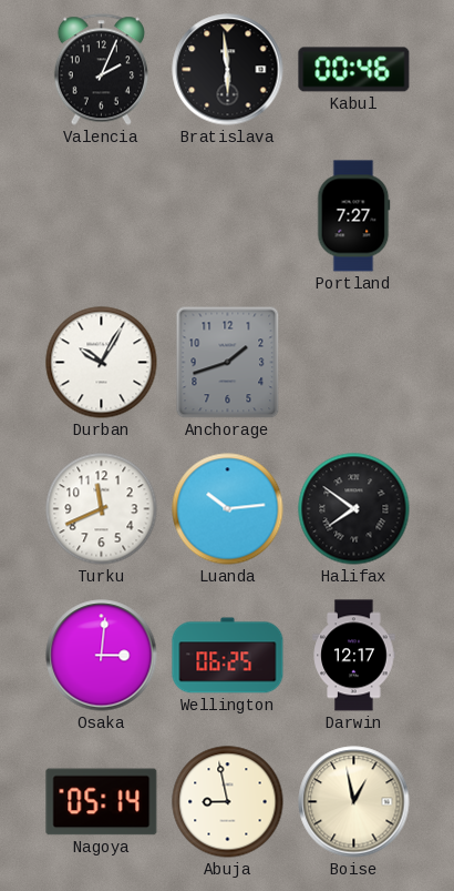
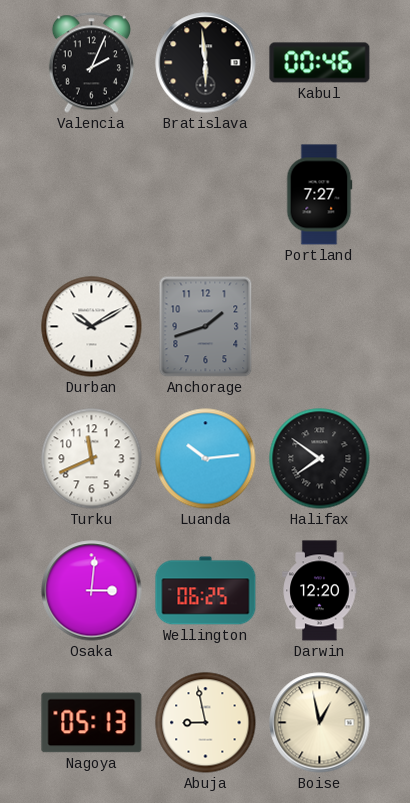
Durban: 10:05 -> 10:10 (92, 327)
Darwin: 12:17 -> 12:20 (320, 591)
Nagoya: 05:14 -> 05:13 (92, 723)
